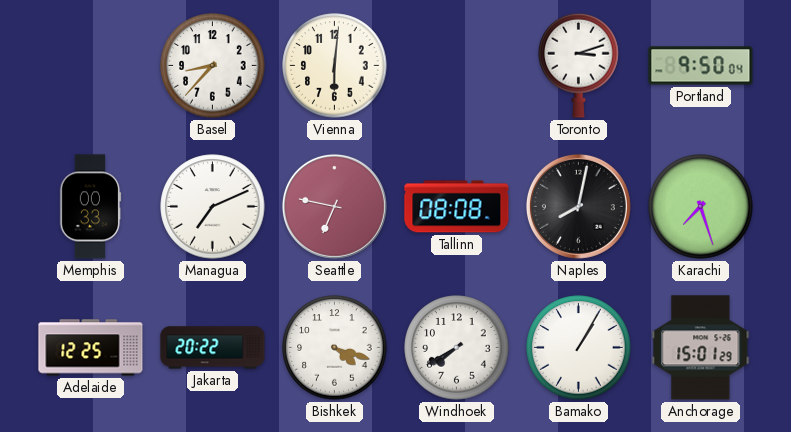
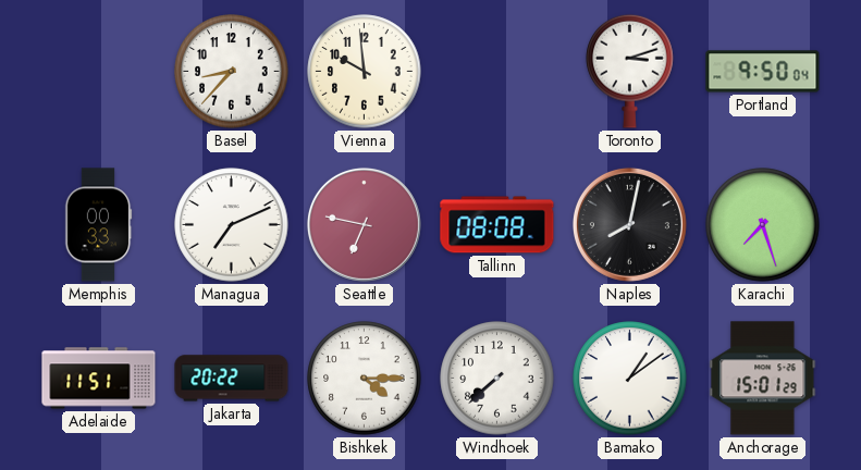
Vienna: 6:01 -> 9:59 (365, 72)
Adelaide: 12:25 -> 11:51 (99, 379)
Bishkek: 4:18 -> 4:15 (365, 379)
Windhoek: 7:40 -> 7:38 (497, 379)
Bamako: 1:05 -> 1:09 (630, 379)
